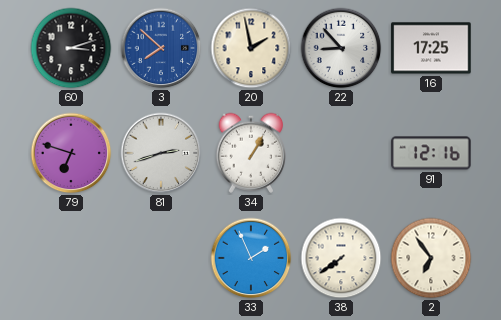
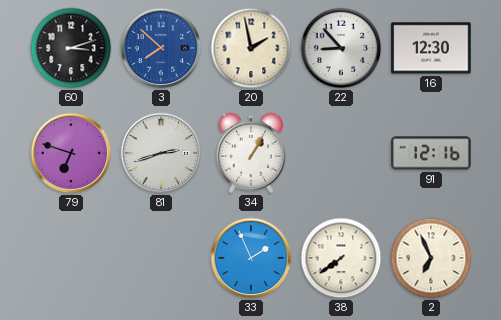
16: 17:25 -> 12:30 (431, 48)
2: 6:54 -> 6:56 (431, 258)
